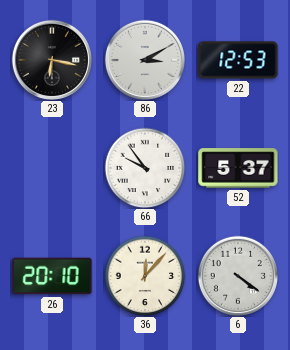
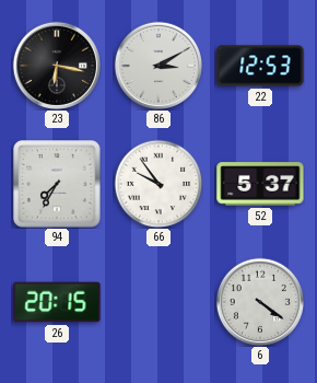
94: none -> 7:35 (57, 184)
26: 20:10 -> 20:15 (57, 302)
36: 12:07 -> none (145, 276)
